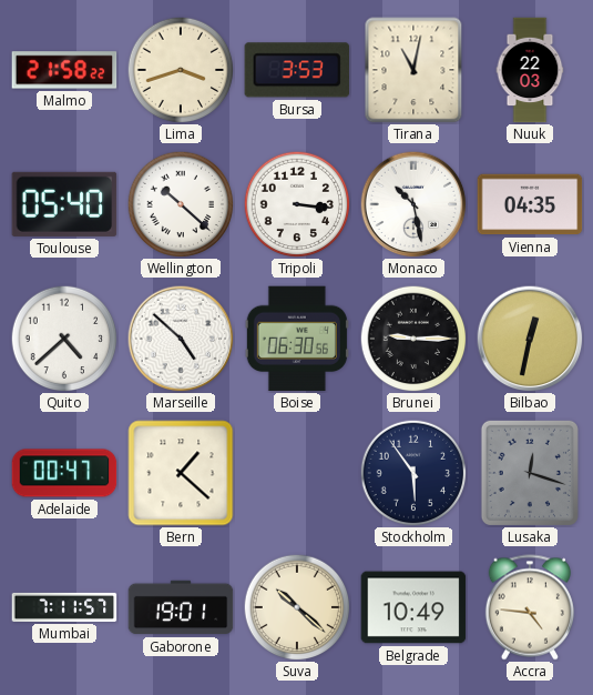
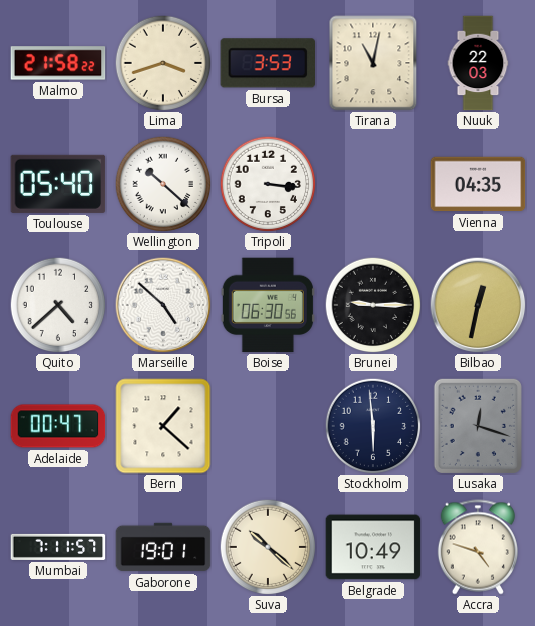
Monaco: 10:28 -> none (413, 204)
Stockholm: 5:54 -> 5:59 (373, 426)
Accra: 4:46 -> 4:48 (478, 547)
